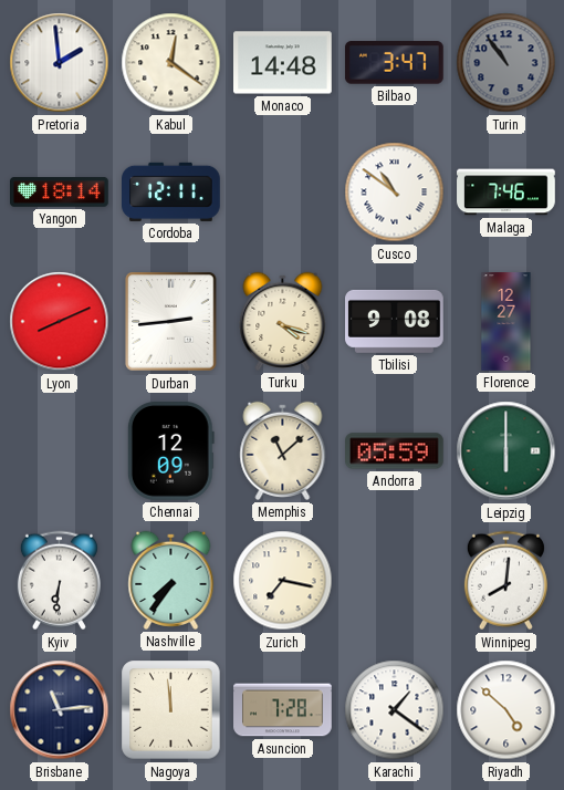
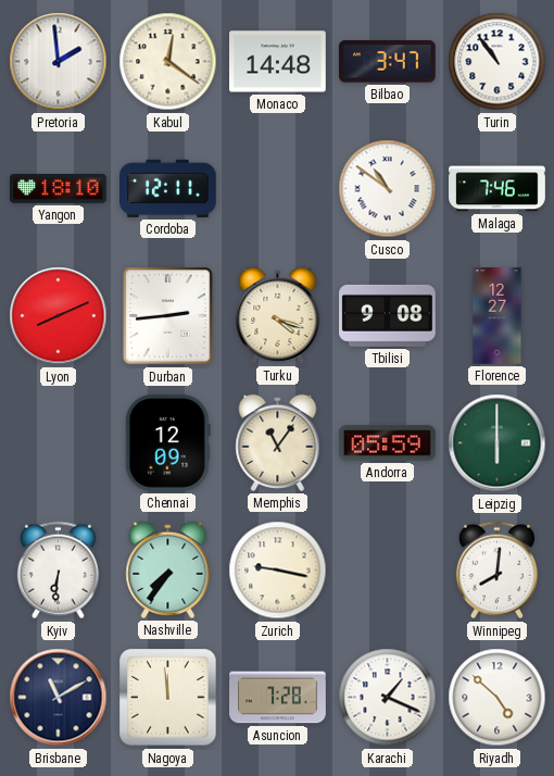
Turin dial: grey -> white (498, 62)
Yangon: 18:14 -> 18:10 (59, 189)
Memphis: 11:08 -> 11:06 (278, 442)
Zurich: 7:17 -> 9:17 (278, 571)
Brisbane: 11:14 -> 11:10 (59, 698)
Karachi: 1:21 -> 1:19 (388, 698)
